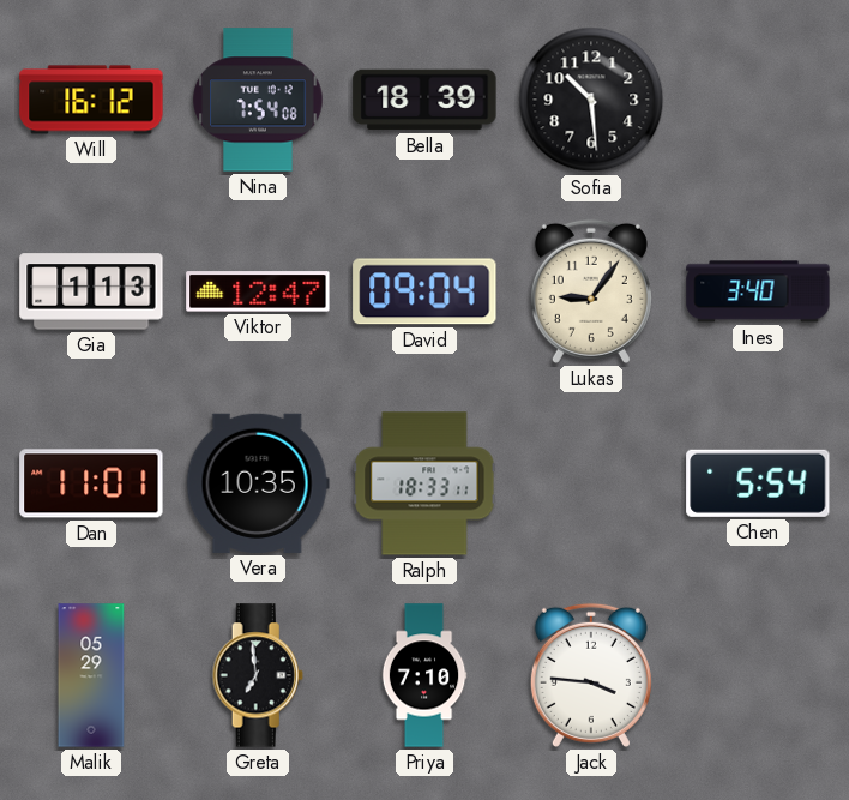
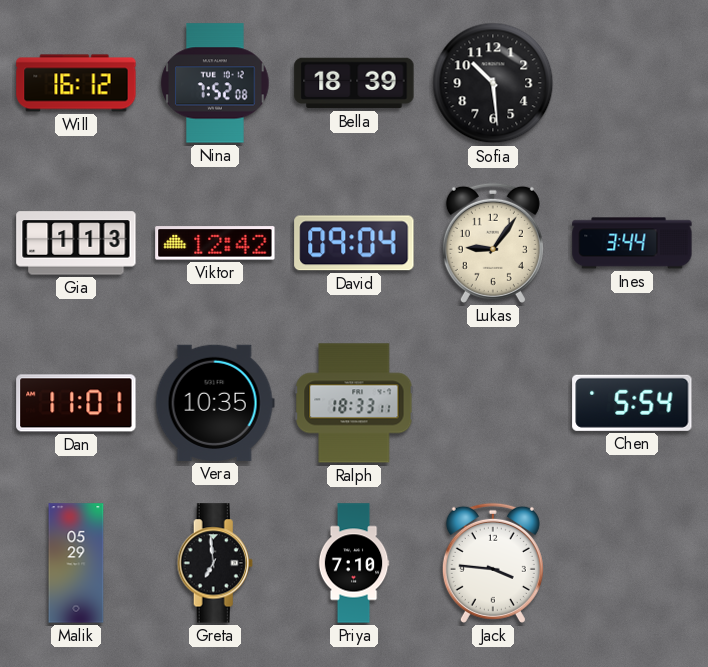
Nina: 7:54 -> 7:52 (215, 83)
Viktor: 12:47 -> 12:42 (215, 243)
Ines: 3:40 -> 3:44 (632, 243)
